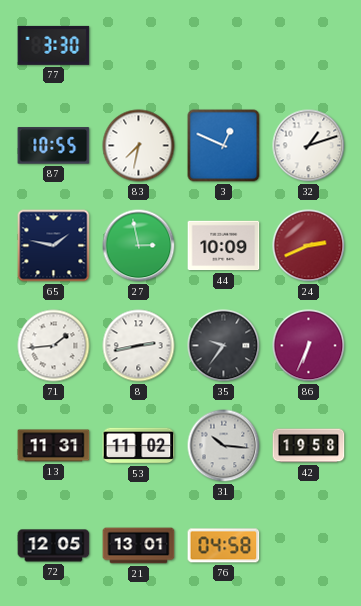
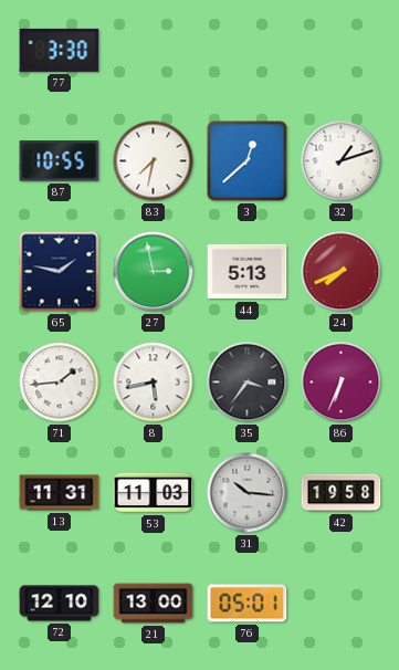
3: 12:49 -> 12:38 (248, 161)
44: 10:09 -> 5:13 (248, 272)
24: 2:41 -> 7:41 (342, 272)
8: 2:43 -> 5:43 (154, 383)
35: 9:36 -> 3:36 (248, 383)
53: 11:02 -> 11:03 (154, 493)
72: 12:05 -> 12:10 (60, 604)
21: 13:01 -> 13:00 (154, 604)
76: 04:58 -> 05:01 (248, 604)
